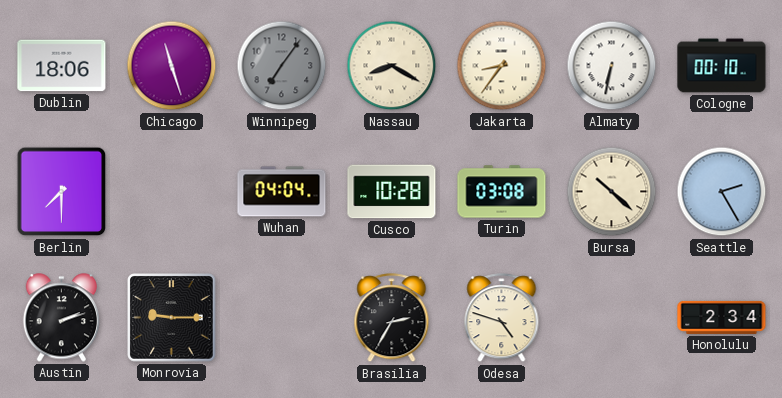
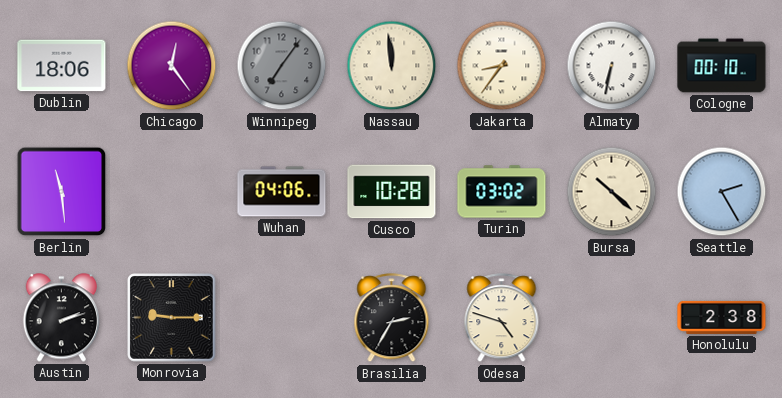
Chicago: 11:27 -> 12:24 (172, 66)
Nassau: 8:20 -> 11:59 (392, 66)
Berlin: 7:30 -> 11:29 (62, 192)
Wuhan: 04:04 -> 04:06 (282, 192)
Turin: 03:08 -> 03:02 (502, 192)
Honolulu: 2:34 -> 2:38 (722, 317)
